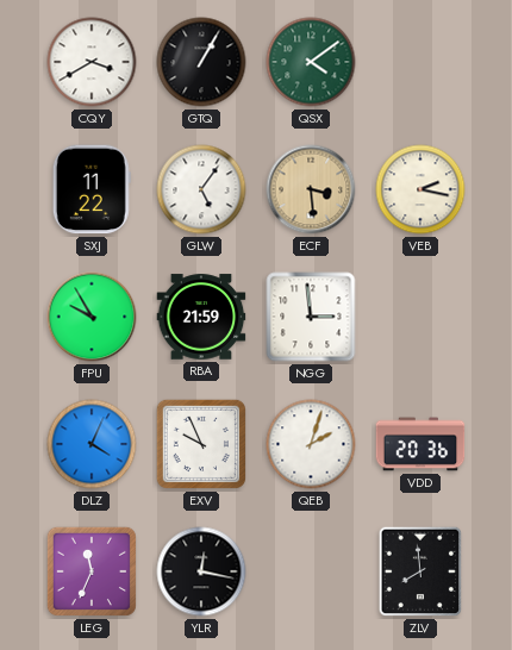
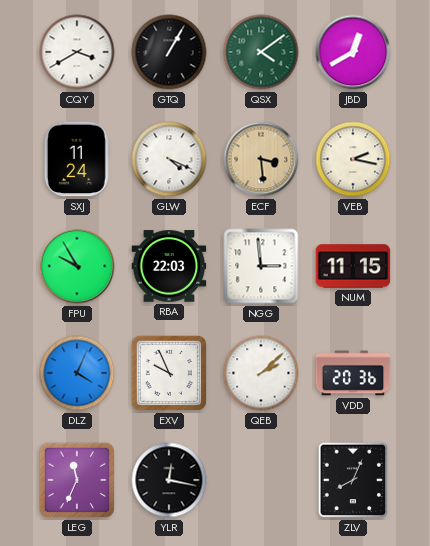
JBD: none -> 12:40 (353, 52)
SXJ: 11:22 -> 11:24 (77, 159)
GLW: 5:06 -> 4:19 (169, 159)
RBA: 21:59 -> 22:03 (169, 266)
NUM: none -> 11:15 (353, 266)
QEB: 2:03 -> 2:08 (261, 373)
ZLV: 7:59 -> 8:04 (353, 480)
